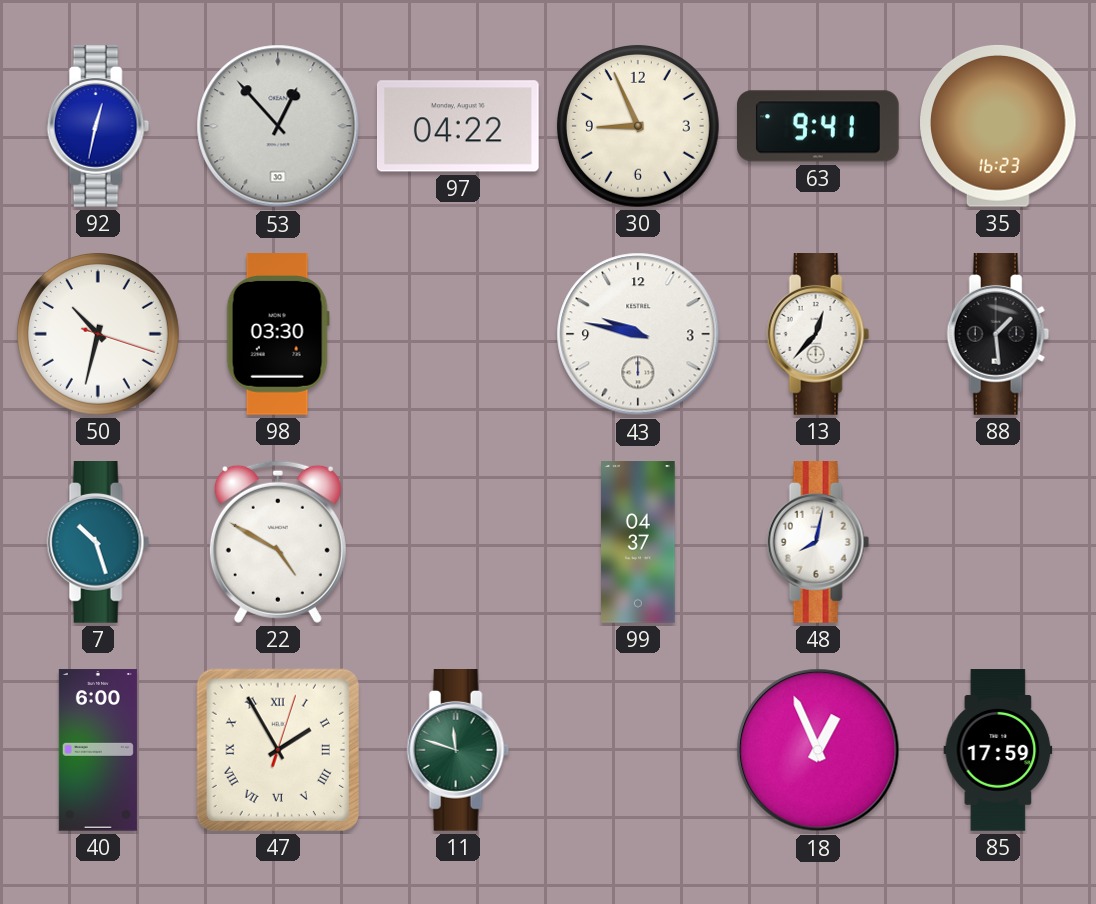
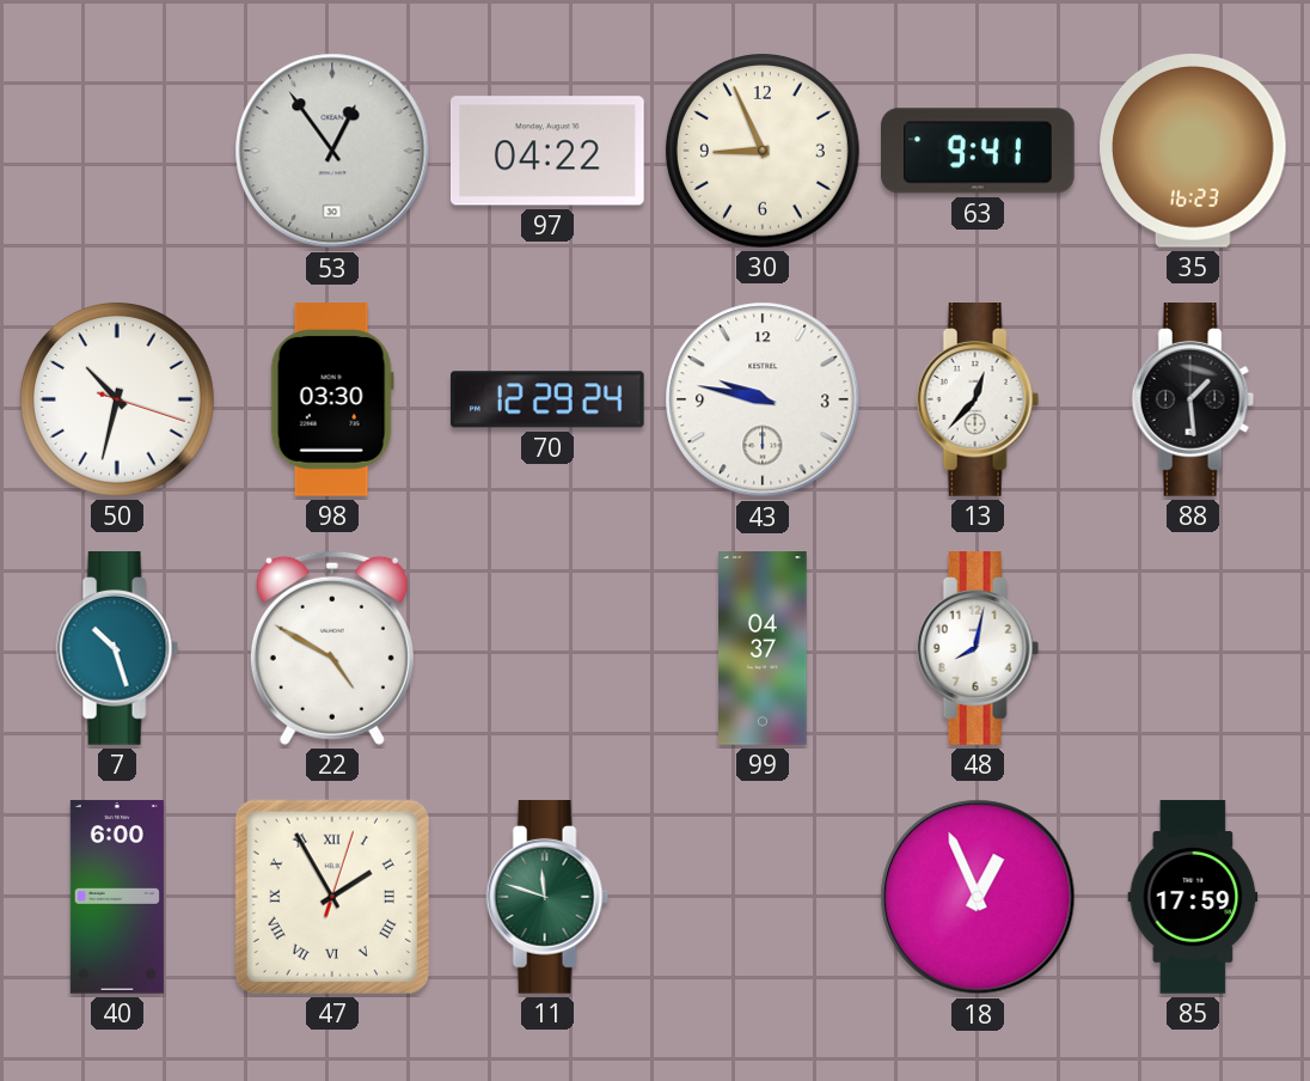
92: 12:32 -> none (98, 127)
53: 12:53 -> 12:54 (332, 151)
70: none -> 12:29 (547, 399)
